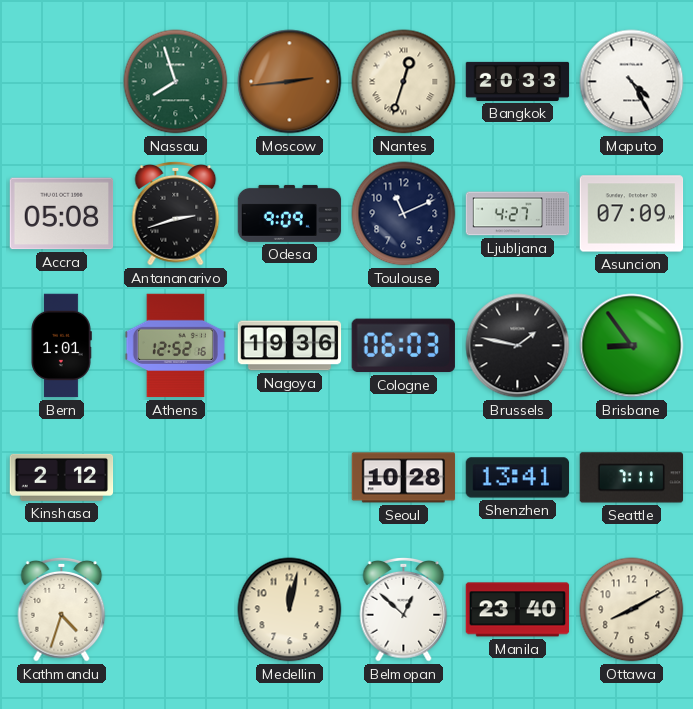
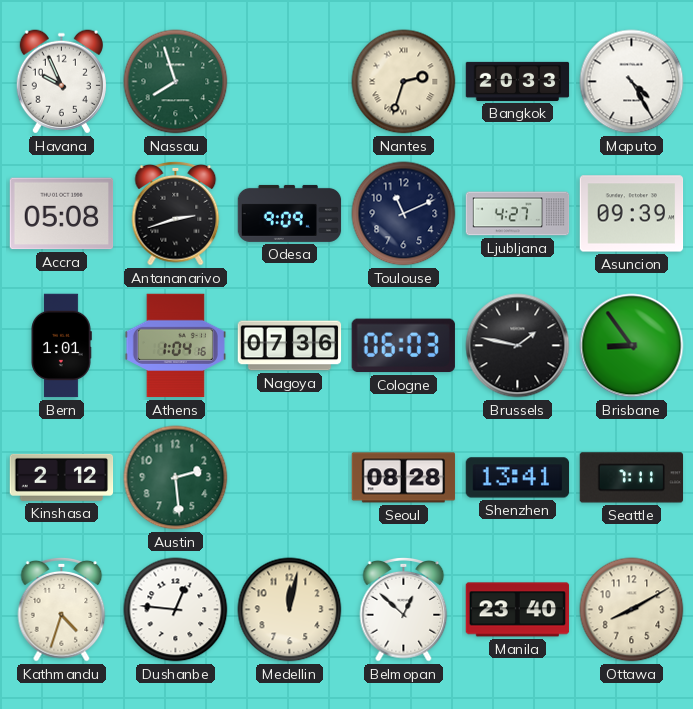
Havana: none -> 9:56 (61, 82)
Moscow: 2:44 -> none (290, 82)
Nantes: 12:33 -> 2:33 (404, 82)
Asuncion: 07:09 -> 09:39 (632, 214)
Athens: 12:52 -> 1:04 (175, 346)
Nagoya: 19:36 -> 07:36 (290, 346)
Austin: none -> 2:29 (176, 478)
Seoul: 10:28 -> 08:28 (404, 478)
Dushanbe: none -> 12:46 (176, 610)
